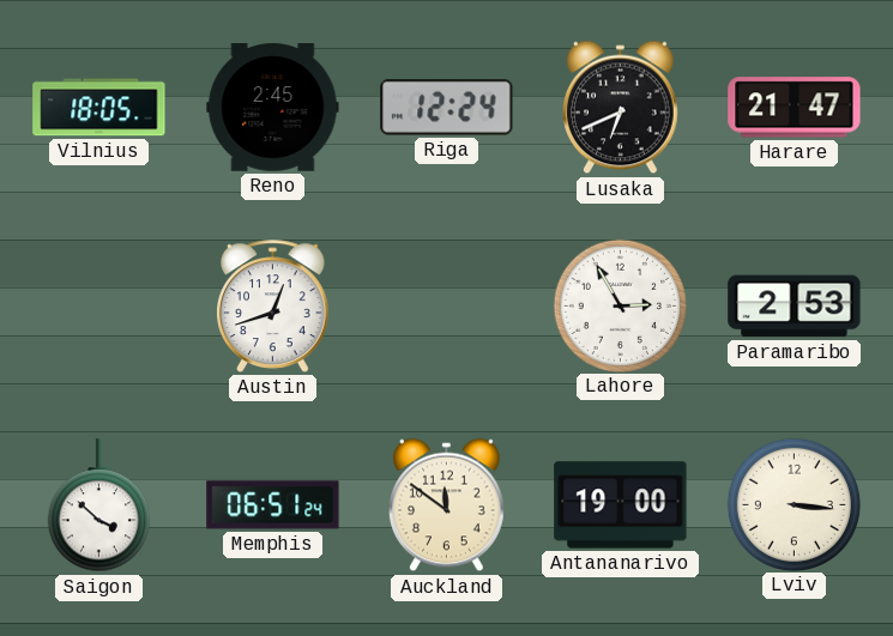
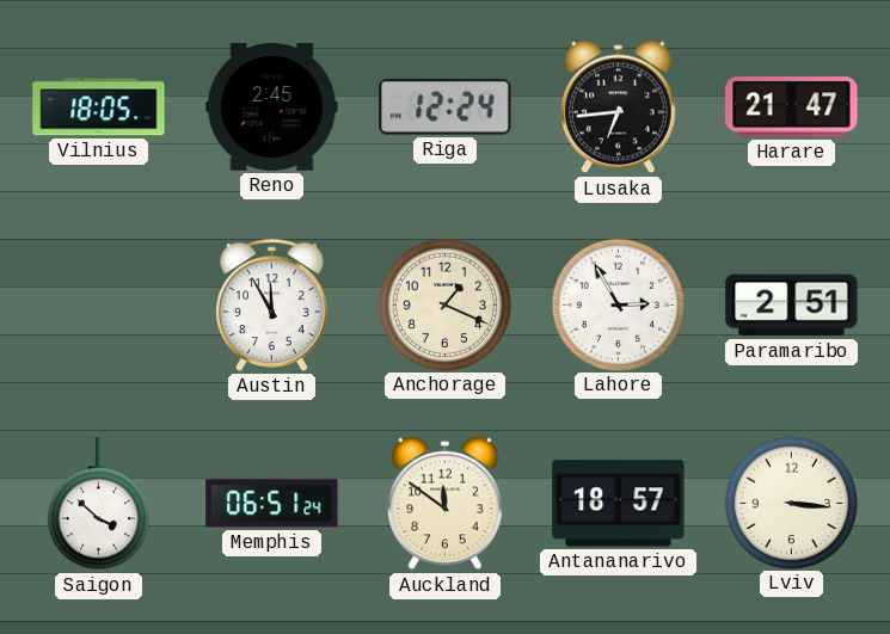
Lusaka: 6:41 -> 6:44 (619, 107)
Austin: 12:42 -> 11:55 (272, 304)
Anchorage: none -> 1:19 (444, 304)
Paramaribo: 2:53 -> 2:51 (792, 306)
Antananarivo: 19:00 -> 18:57 (619, 504)
